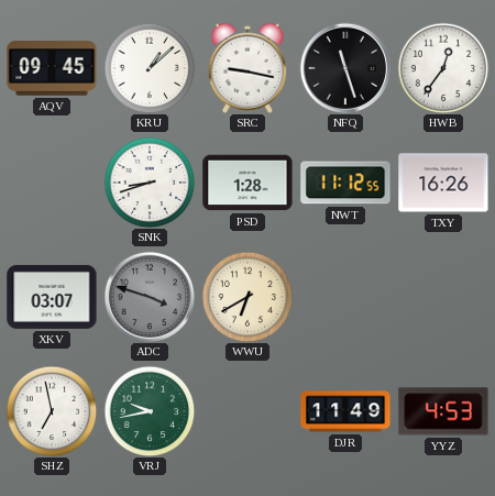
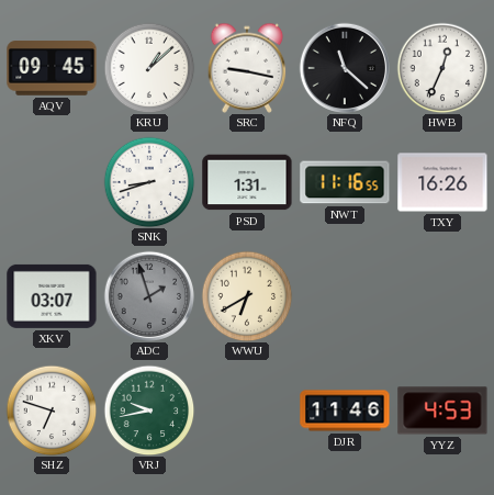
NFQ: 11:27 -> 11:22 (344, 67)
HWB: 12:36 -> 12:34 (442, 68)
PSD: 1:28 -> 1:31 (247, 182)
NWT: 11:12 -> 11:16 (345, 182)
ADC: 3:48 -> 1:57 (148, 295)
SHZ: 6:58 -> 6:48 (52, 410)
DJR: 11:49 -> 11:46 (345, 410)
